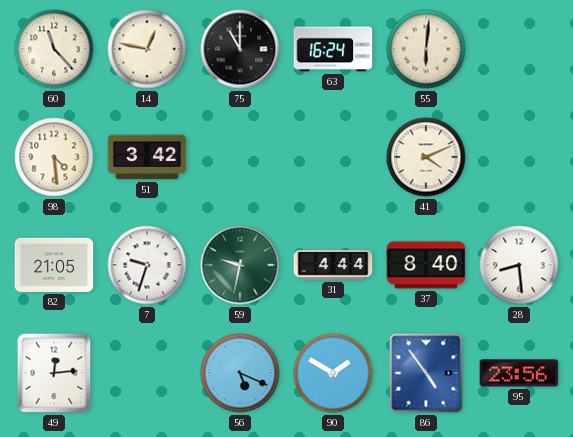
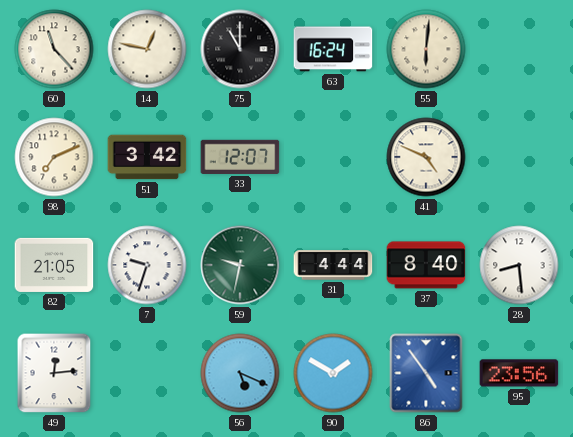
98: 4:29 -> 7:11 (54, 157)
33: none -> 12:07 (240, 157)
41: 4:11 -> 4:49 (426, 157)
